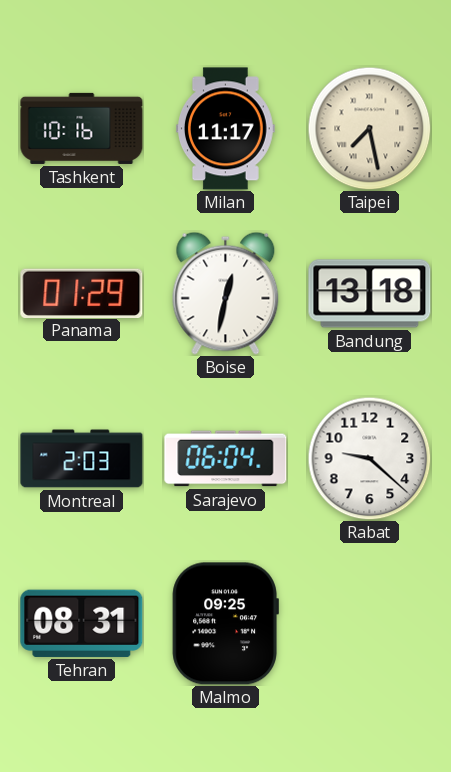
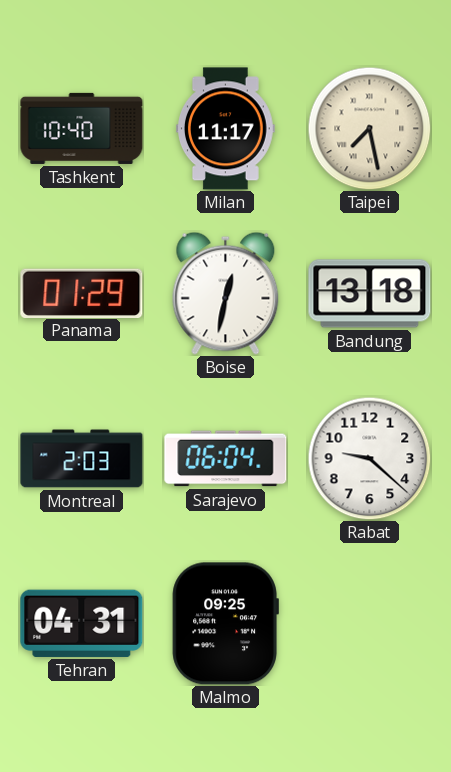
Tashkent: 10:16 -> 10:40 (82, 128)
Tehran: 08:31 -> 04:31 (82, 623)
